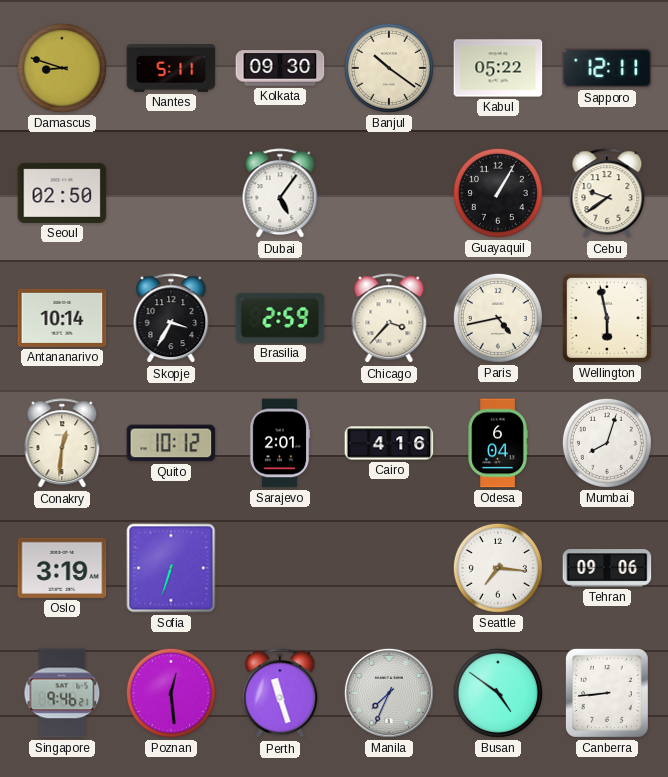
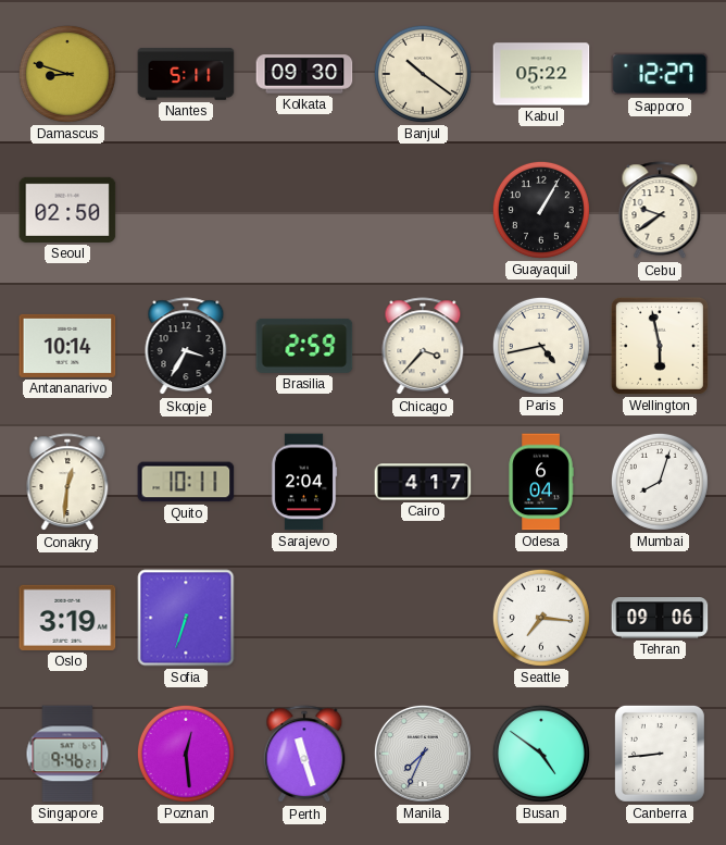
Sapporo: 12:11 -> 12:27 (660, 74)
Dubai: 5:06 -> none (280, 194)
Quito: 10:12 -> 10:11 (186, 482)
Sarajevo: 2:01 -> 2:04 (304, 482)
Cairo: 4:16 -> 4:17 (423, 482)
